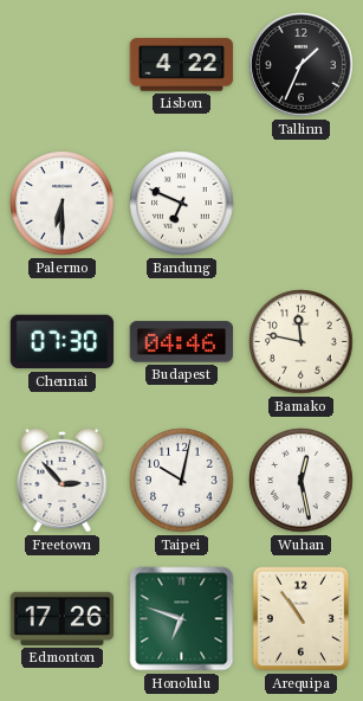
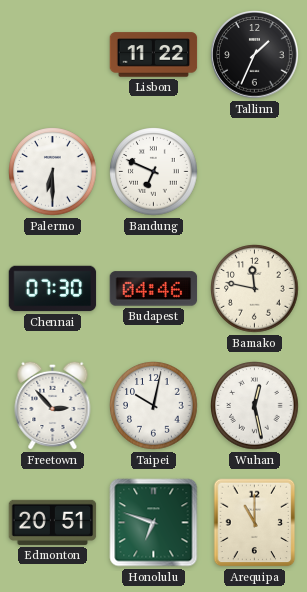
Lisbon: 4:22 -> 11:22 (154, 55)
Edmonton: 17:26 -> 20:51 (53, 522)
Arequipa: 10:54 -> 11:00 (255, 523)
